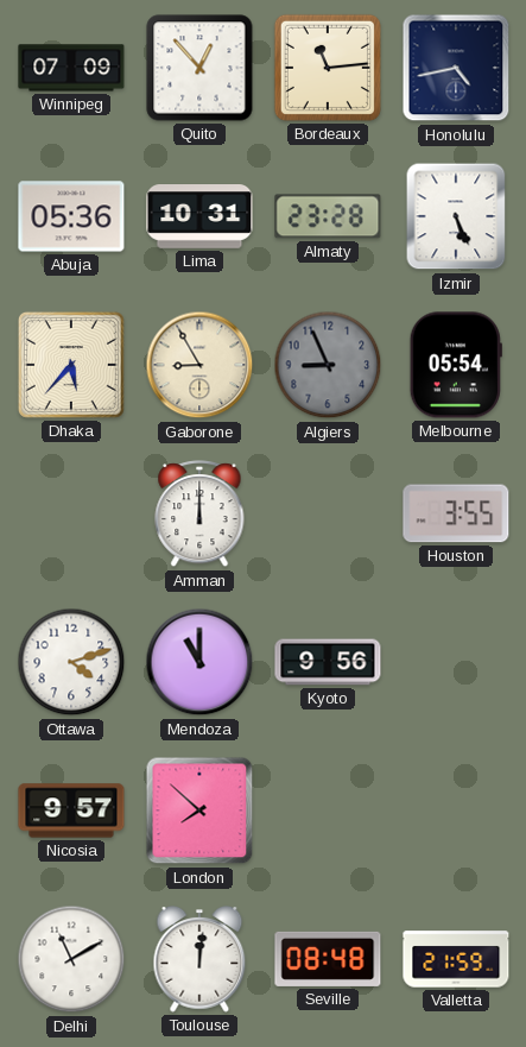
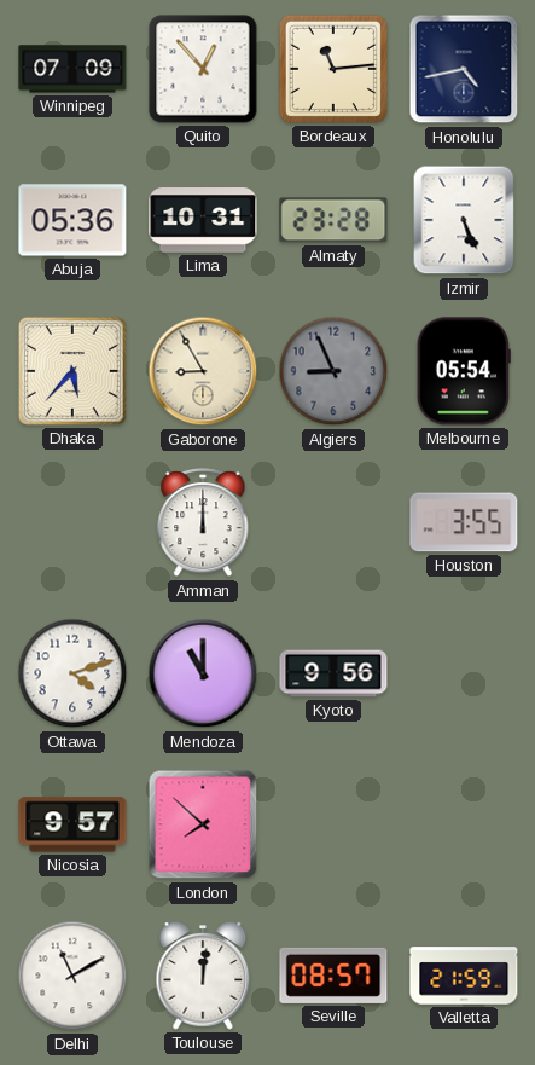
Seville: 08:48 -> 08:57 (333, 976)
